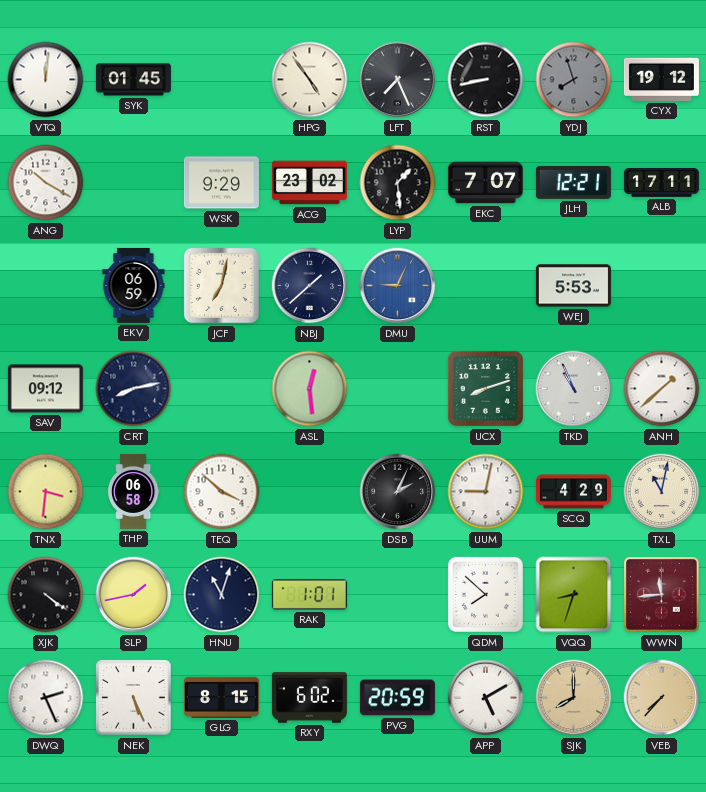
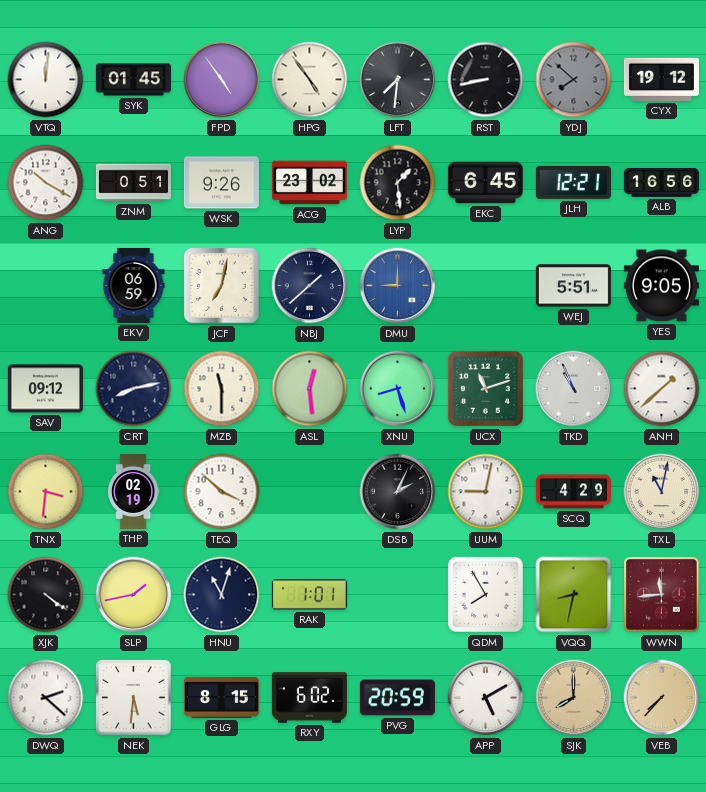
FPD: none -> 4:54 (222, 80)
LFT: 7:26 -> 7:31 (398, 80)
YDJ: 7:57 -> 7:52 (574, 80)
ZNM: none -> 0:51 (133, 183)
WSK: 9:29 -> 9:26 (221, 183)
EKC: 7:07 -> 6:45 (485, 183)
ALB: 17:11 -> 16:56 (661, 183)
DMU: 9:04 -> 9:00 (398, 286)
WEJ: 5:53 -> 5:51 (573, 286)
YES: none -> 9:05 (661, 286)
MZB: none -> 11:30 (222, 389)
XNU: none -> 8:27 (398, 389)
UCX: 8:12 -> 11:12 (485, 388)
THP: 06:58 -> 02:19 (133, 491)
QDM: 7:52 -> 7:55 (485, 594)
VQQ: 8:33 -> 8:32 (574, 595)
DWQ: 2:26 -> 2:22 (46, 698)
NEK: 5:26 -> 5:31 (134, 698)
